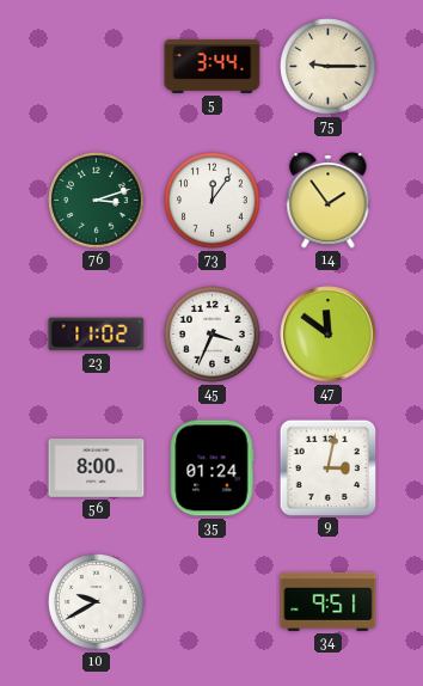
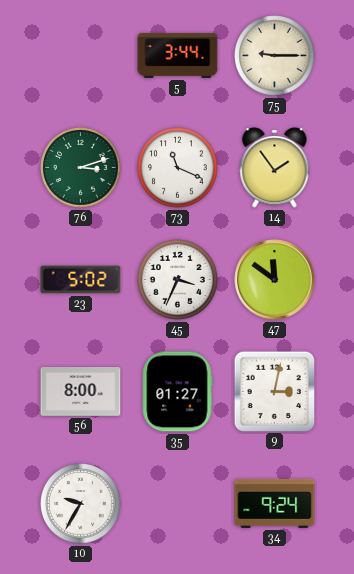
73: 12:06 -> 11:19 (178, 168)
23: 11:02 -> 5:02 (81, 280)
35: 01:24 -> 01:27 (177, 392)
10: 9:40 -> 9:35 (81, 504)
34: 9:51 -> 9:24 (275, 503)
